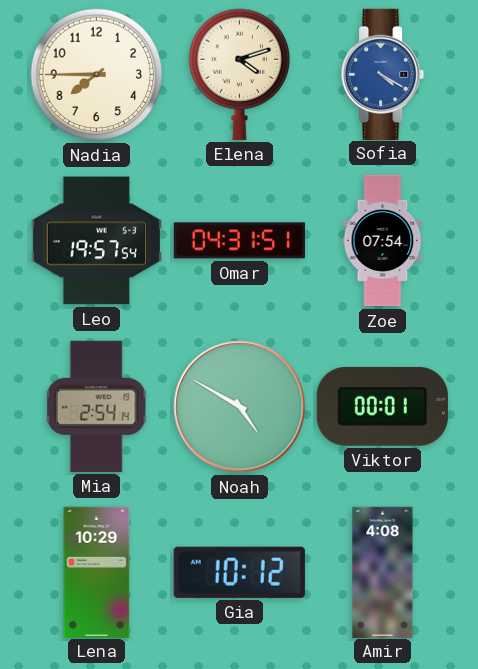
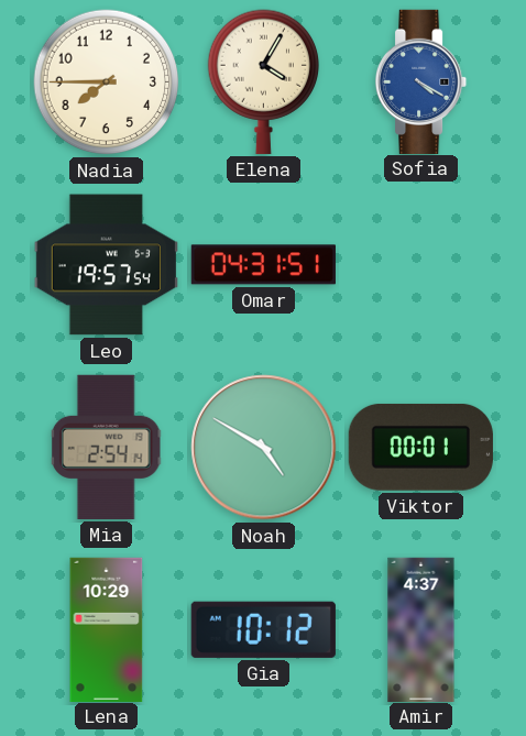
Elena: 4:12 -> 4:05 (263, 81)
Zoe: 07:54 -> none (383, 241)
Amir: 4:08 -> 4:37 (421, 629)
